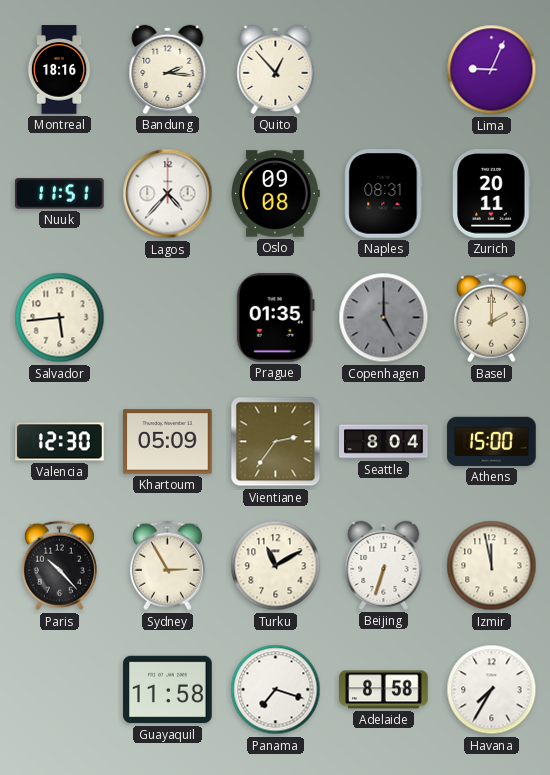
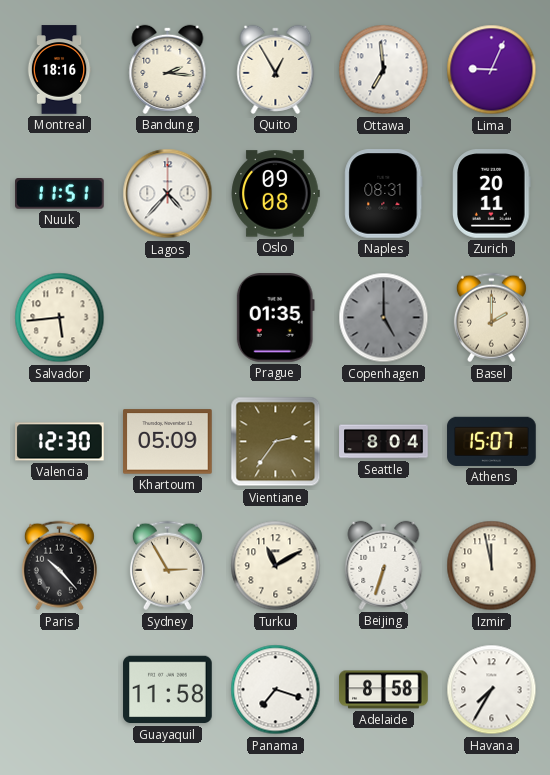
Quito: 12:53 -> 12:55 (276, 69)
Ottawa: none -> 6:59 (384, 70)
Athens: 15:00 -> 15:07 (492, 441)
